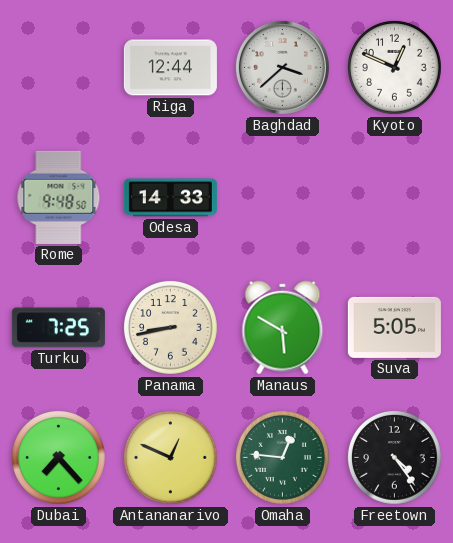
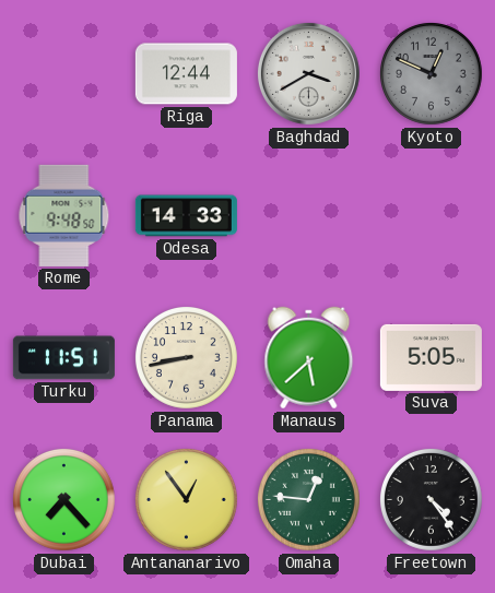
Baghdad: 3:38 -> 3:40 (308, 73)
Kyoto dial: white -> grey (432, 74)
Turku: 7:25 -> 11:51 (63, 358)
Manaus: 5:50 -> 5:38 (309, 358)
Antananarivo: 12:49 -> 12:54 (187, 500)
